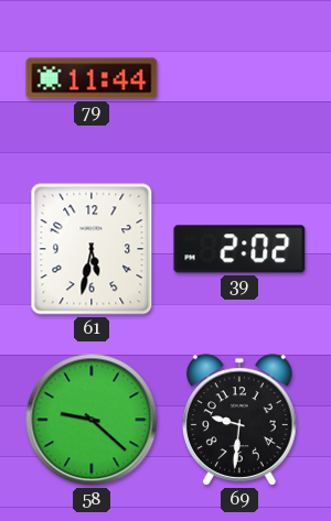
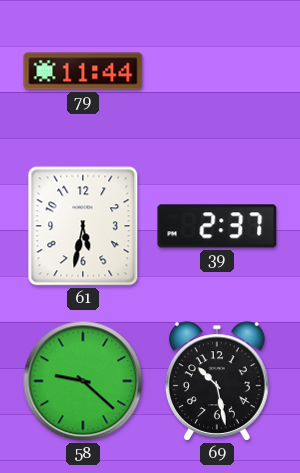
39: 2:02 -> 2:37 (217, 226)
69: 9:31 -> 10:28 (218, 381)
